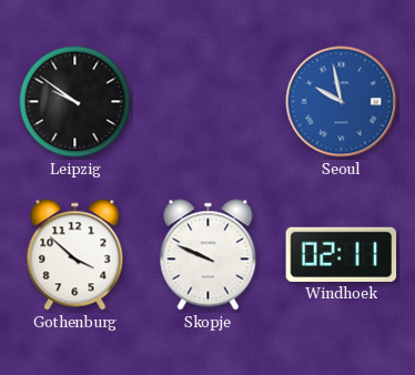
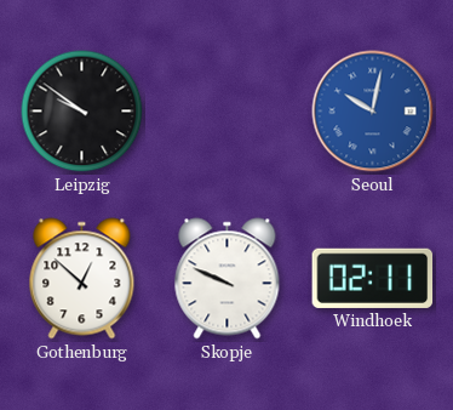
Seoul: 9:58 -> 10:02 (373, 112)
Gothenburg: 3:52 -> 12:52 (82, 279)
